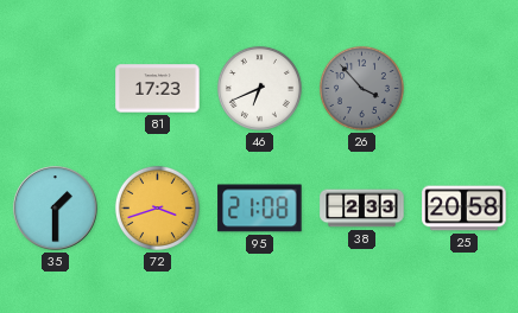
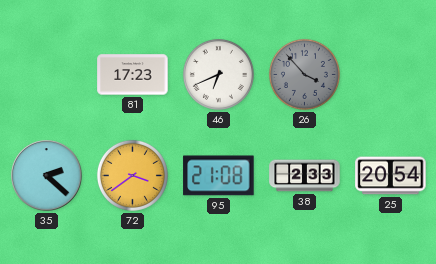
35: 1:30 -> 2:22 (47, 176)
72: 3:42 -> 3:39 (132, 175)
25: 20:58 -> 20:54 (391, 176)
